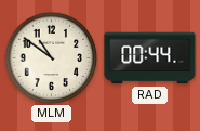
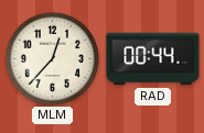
MLM: 10:51 -> 12:37 (52, 58)
